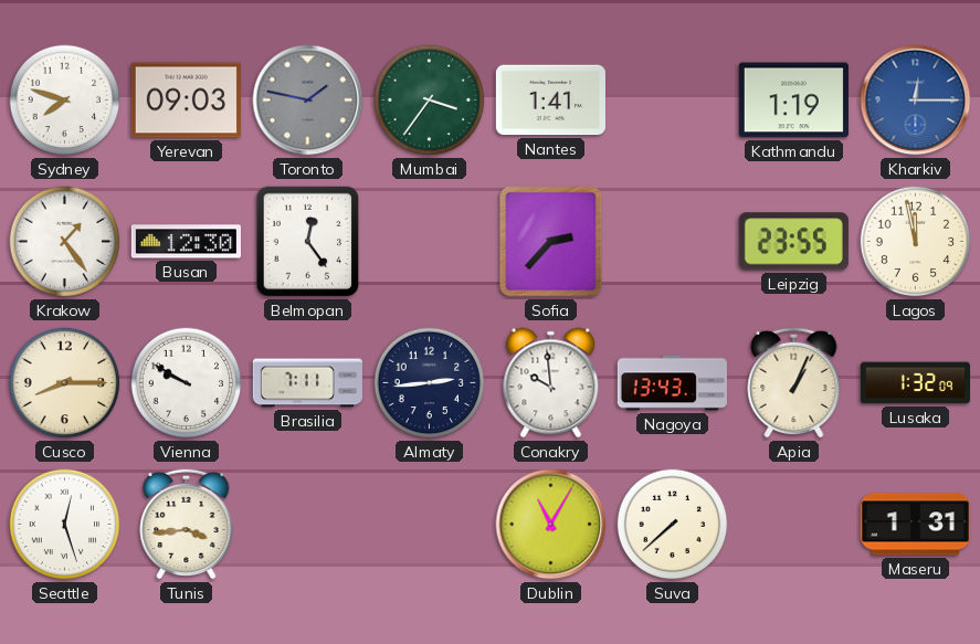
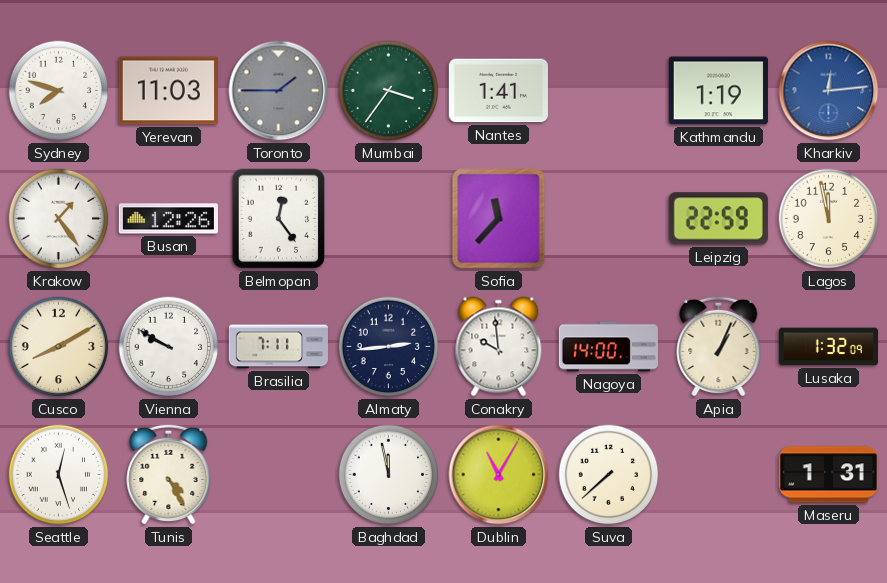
Yerevan: 09:03 -> 11:03 (168, 91)
Toronto: 1:47 -> 1:45 (279, 91)
Kharkiv: 12:15 -> 12:14 (829, 91)
Busan: 12:30 -> 12:26 (168, 219)
Sofia: 2:37 -> 11:37 (499, 219)
Leipzig: 23:55 -> 22:59 (718, 219)
Cusco: 8:15 -> 8:10 (59, 347)
Nagoya: 13:43 -> 14:00 (608, 347)
Tunis: 3:44 -> 4:25 (169, 474)
Baghdad: none -> 11:58 (389, 475)
